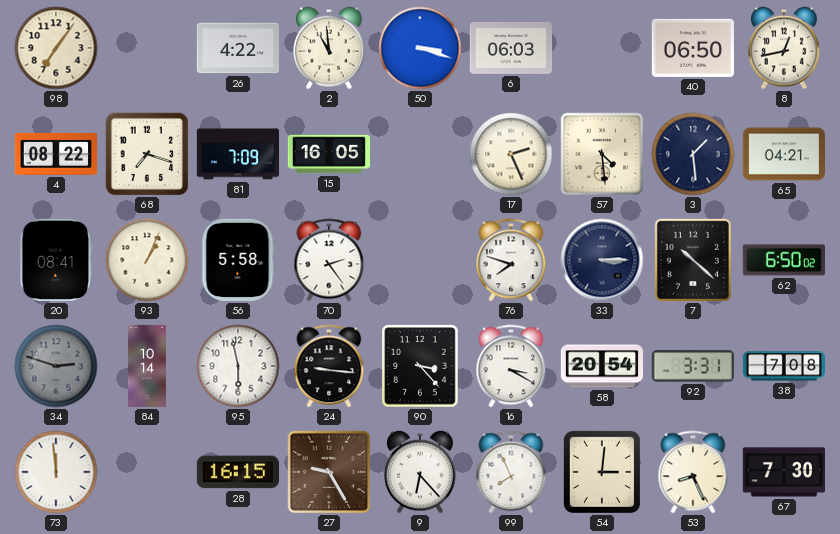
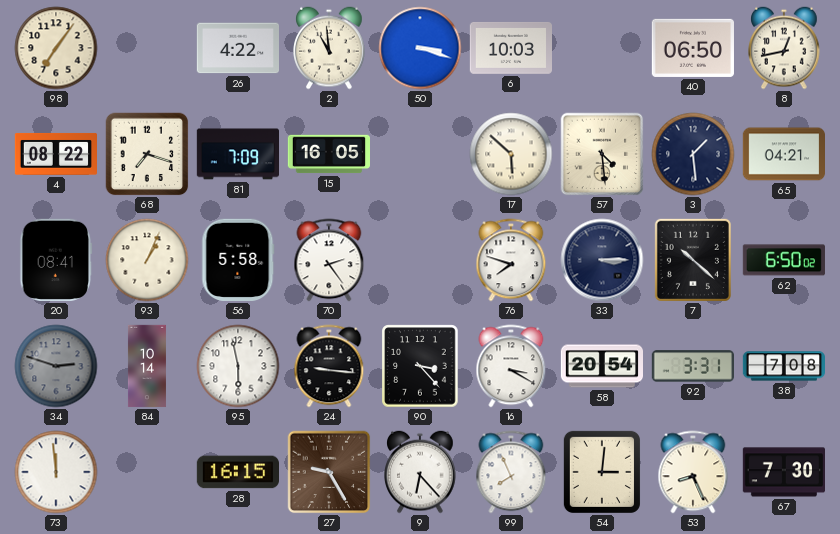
6: 06:03 -> 10:03 (510, 48)
17: 2:26 -> 5:52 (511, 154)
